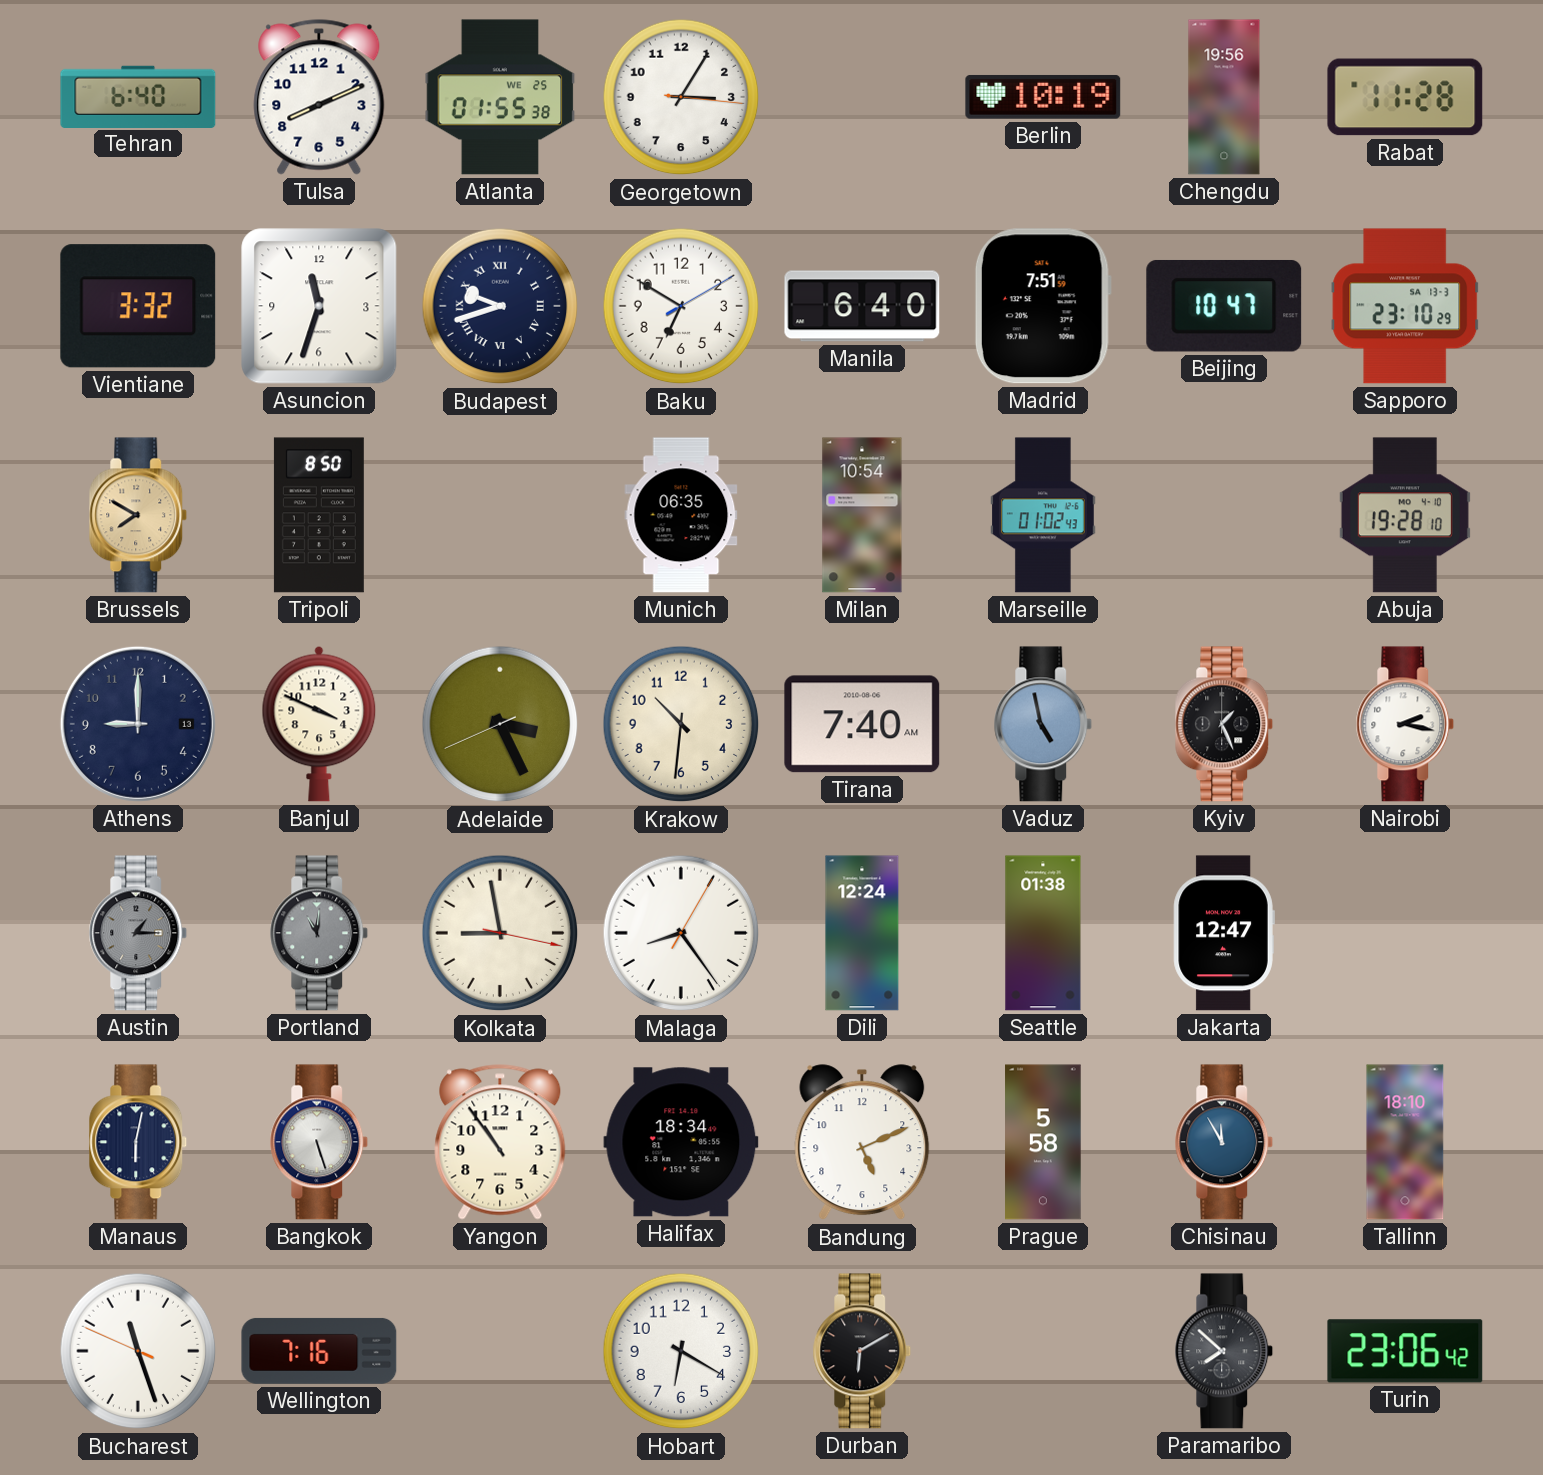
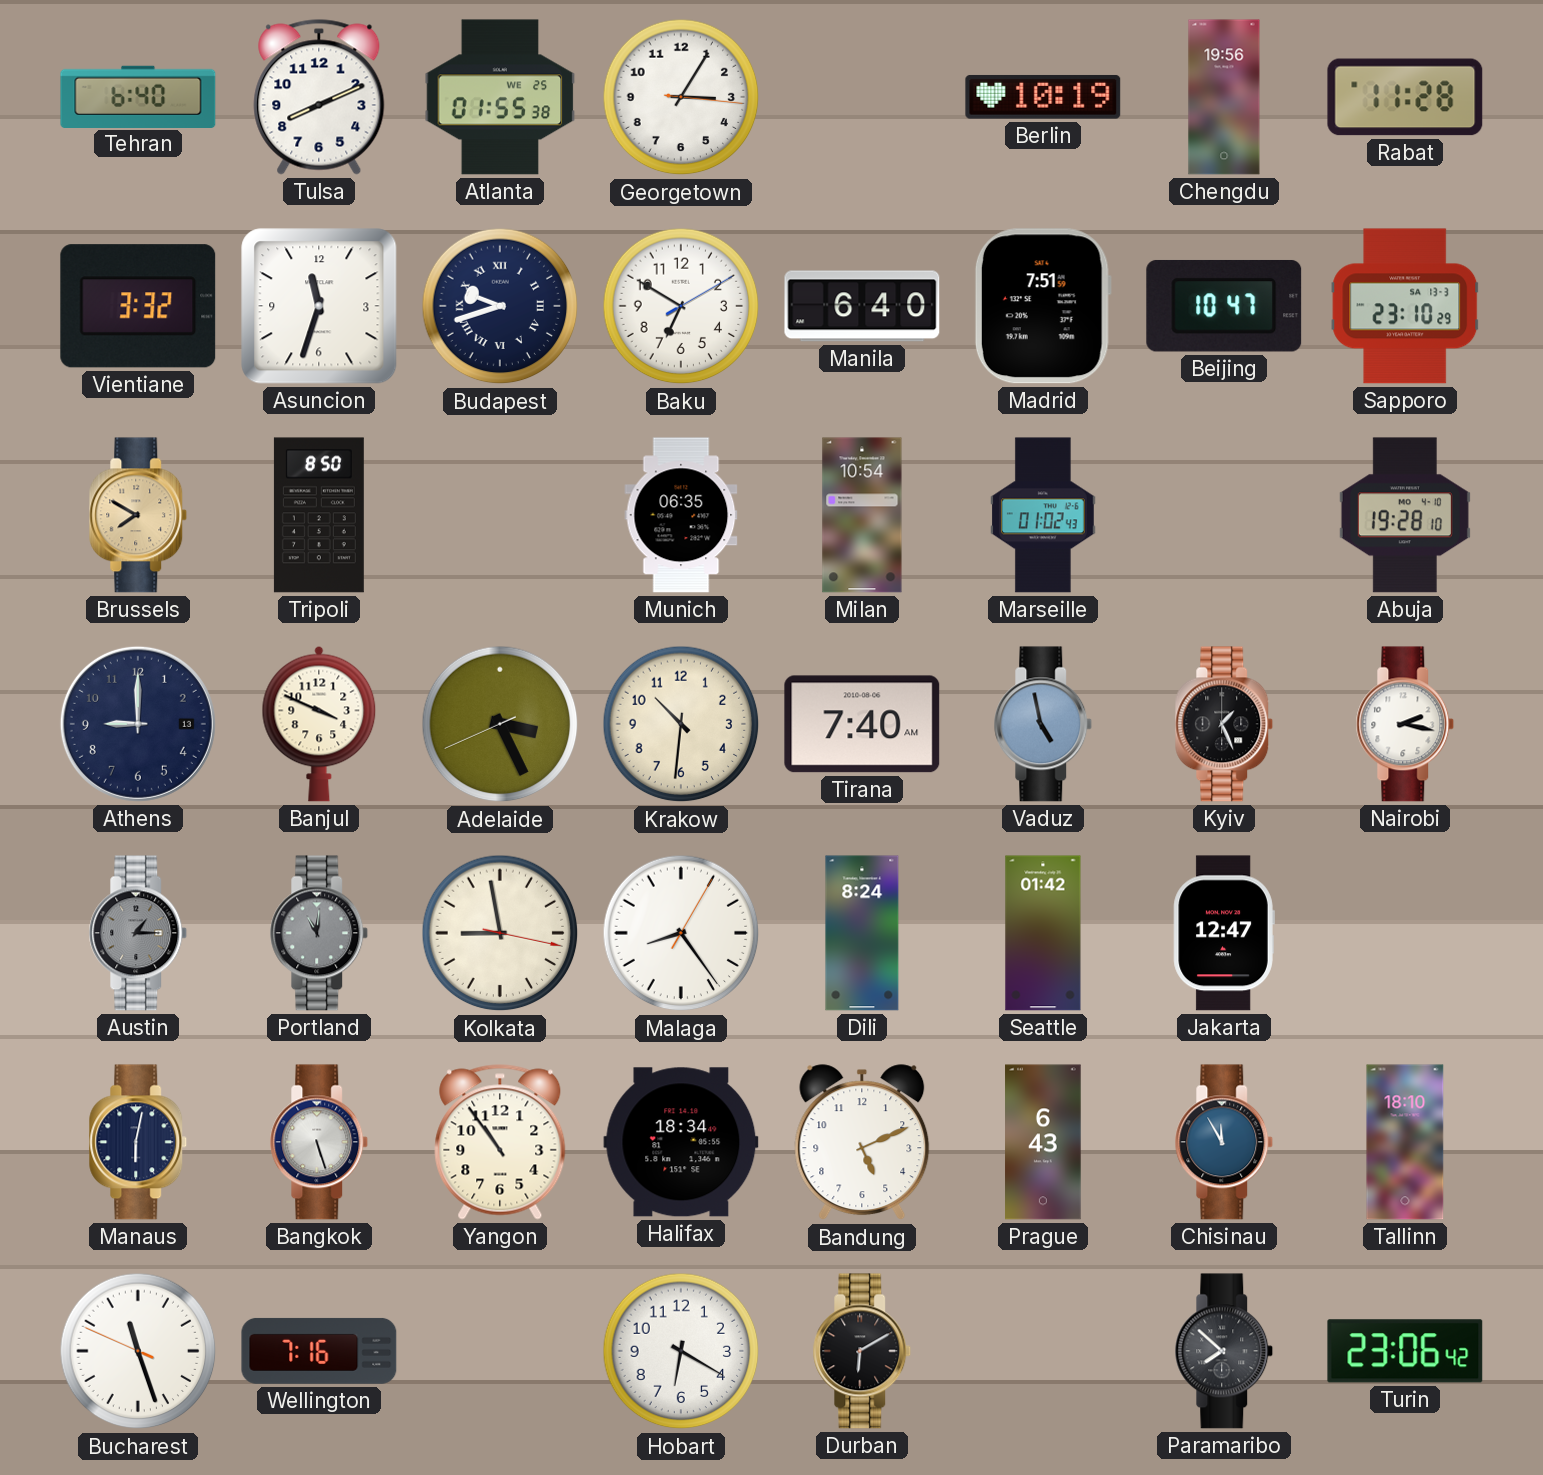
Dili: 12:24 -> 8:24 (862, 933)
Seattle: 01:38 -> 01:42 (1043, 933)
Prague: 5:58 -> 6:43 (1043, 1142)
